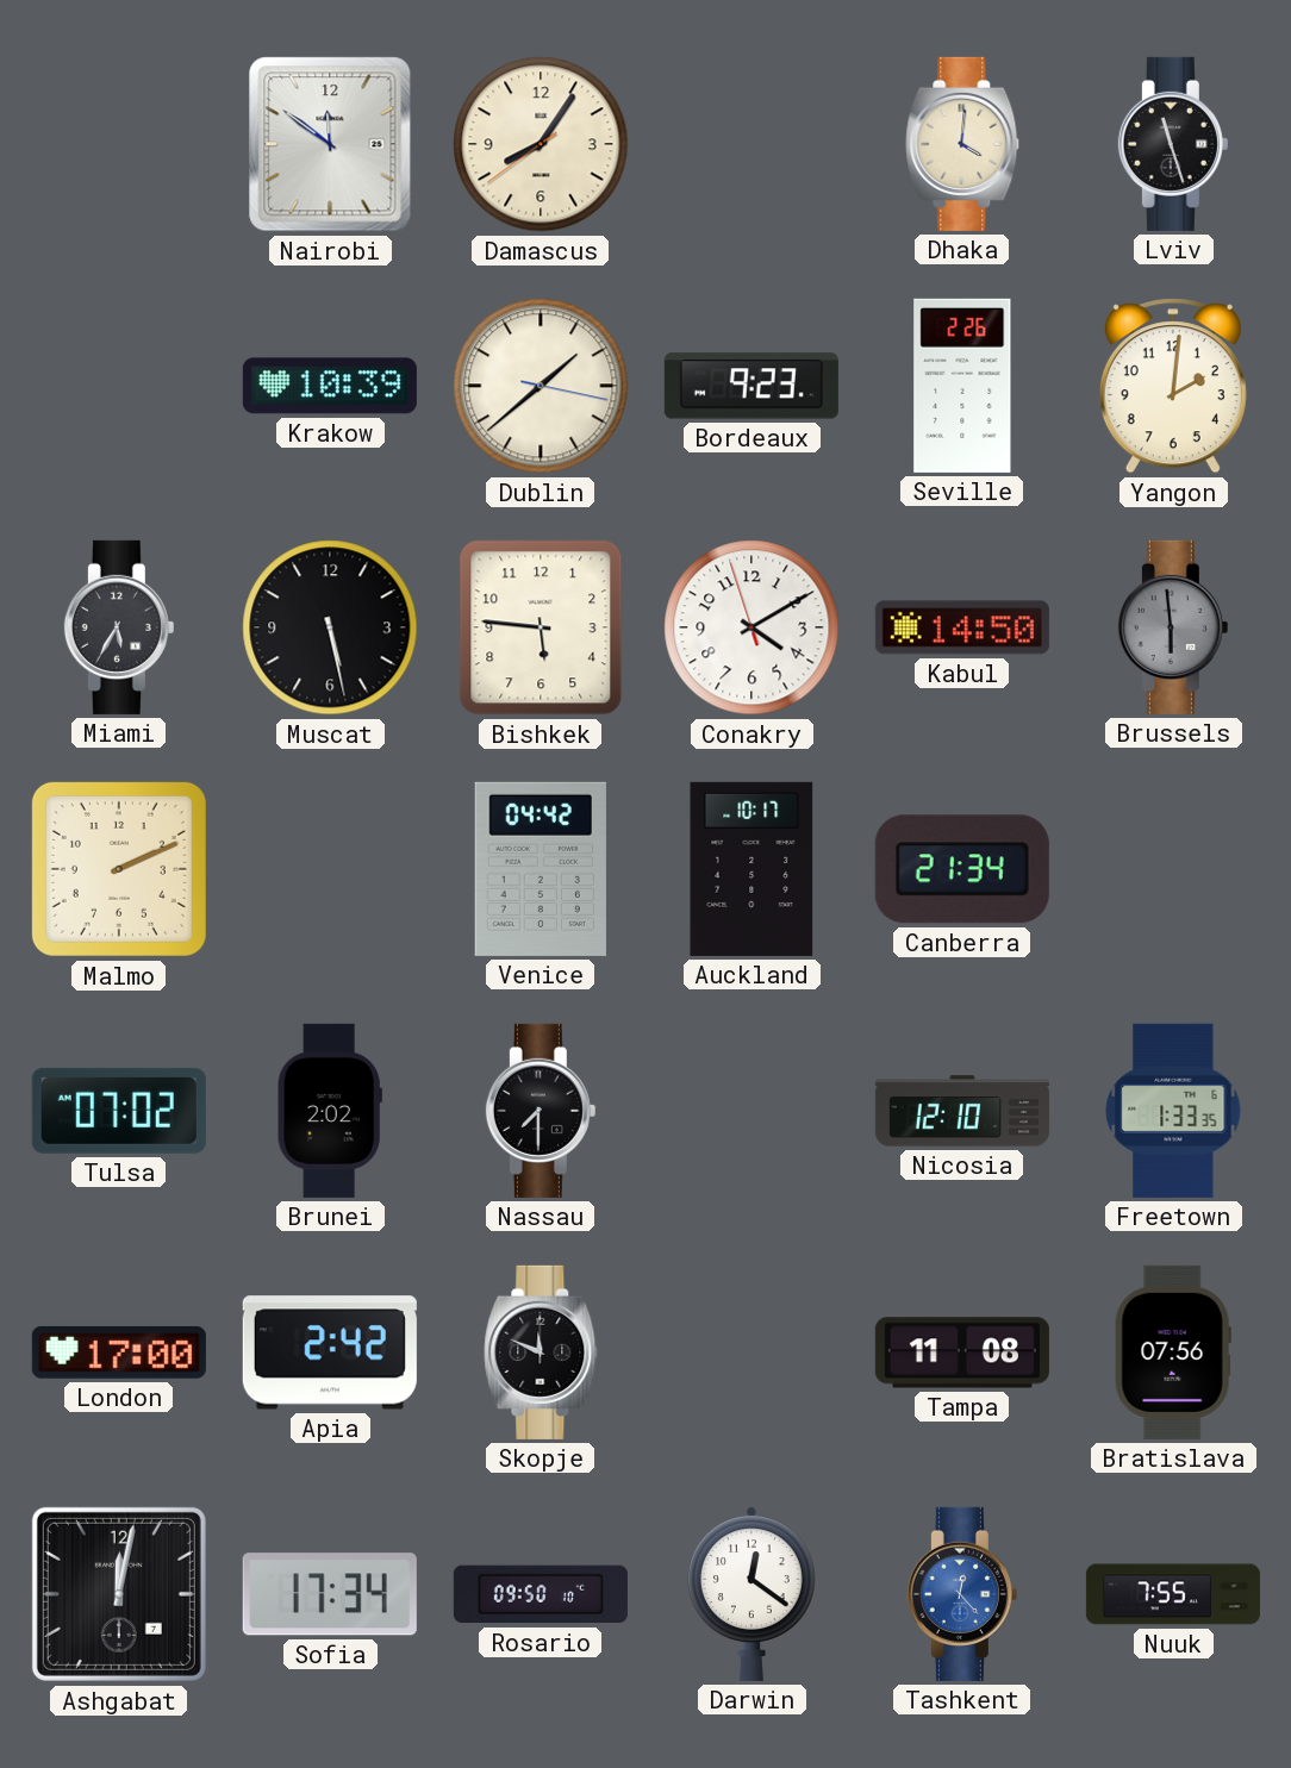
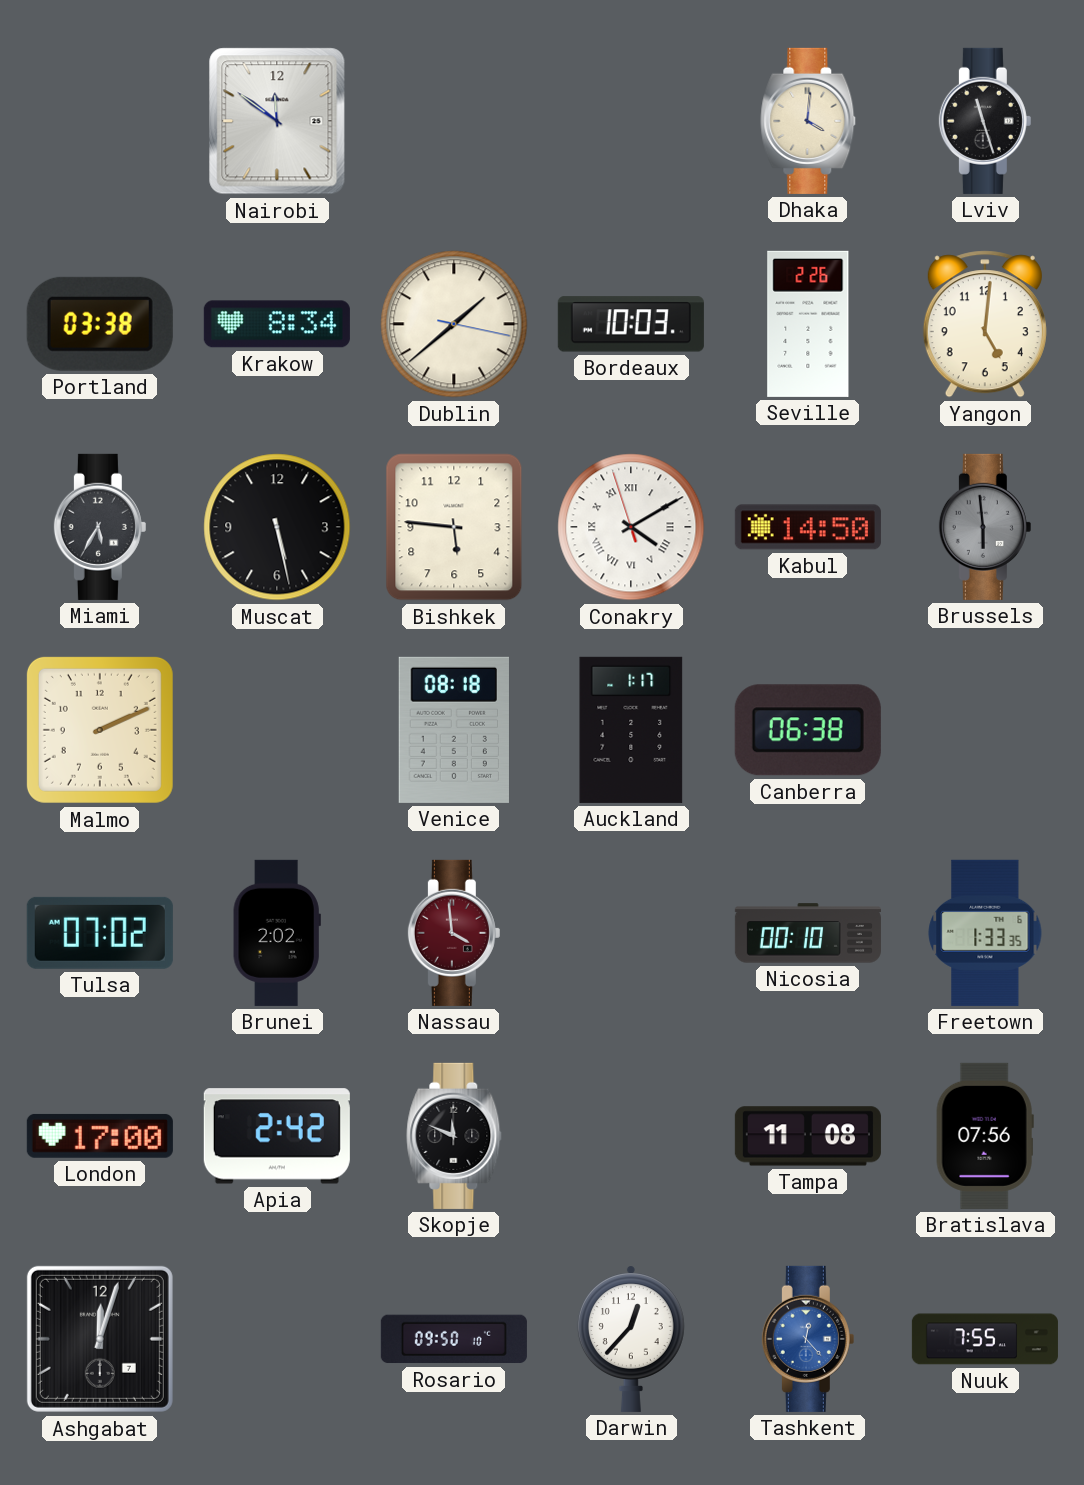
Damascus: 8:05 -> none (541, 144)
Portland: none -> 03:38 (100, 324)
Krakow: 10:39 -> 8:34 (277, 324)
Bordeaux: 9:23 -> 10:03 (631, 324)
Yangon: 2:01 -> 5:01 (985, 324)
Conakry numerals: Arabic -> Roman (631, 527)
Venice: 04:42 -> 08:18 (454, 730)
Auckland: 10:17 -> 1:17 (631, 730)
Canberra: 21:34 -> 06:38 (808, 730)
Nassau: 7:30 -> 3:59 (454, 933)
Nassau dial: black -> burgundy (454, 933)
Nicosia: 12:10 -> 00:10 (808, 933)
Ashgabat: 12:02 -> 12:03 (100, 1339)
Sofia: 17:34 -> none (330, 1594)
Darwin: 12:21 -> 12:37 (631, 1339)
